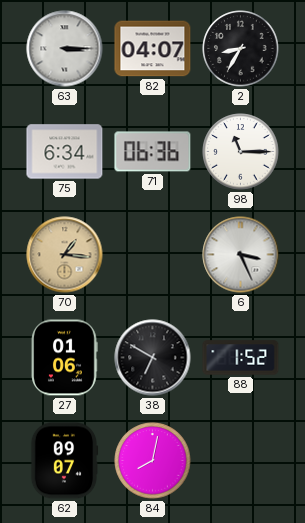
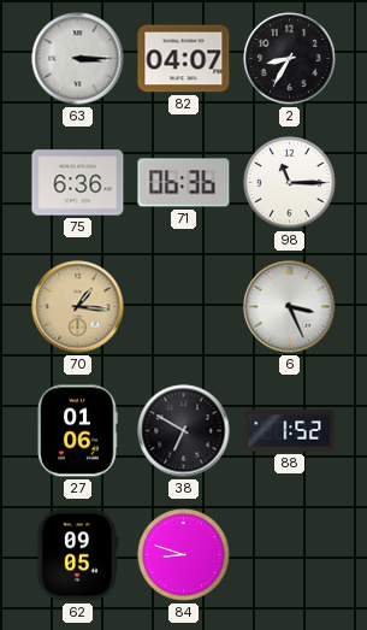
75: 6:34 -> 6:36 (78, 183)
62: 09:07 -> 09:05 (77, 555)
84: 8:02 -> 8:48 (184, 555)
